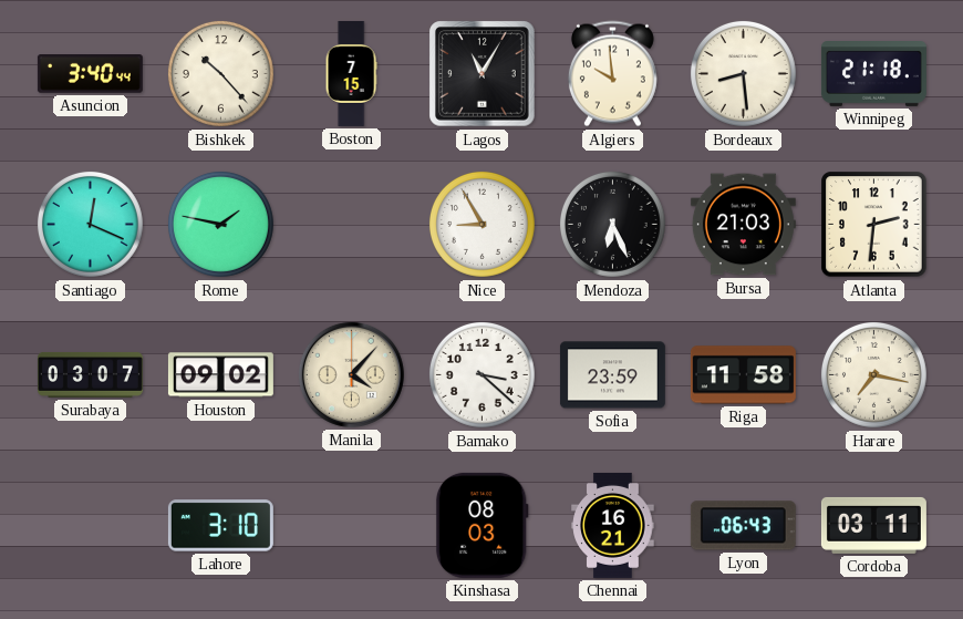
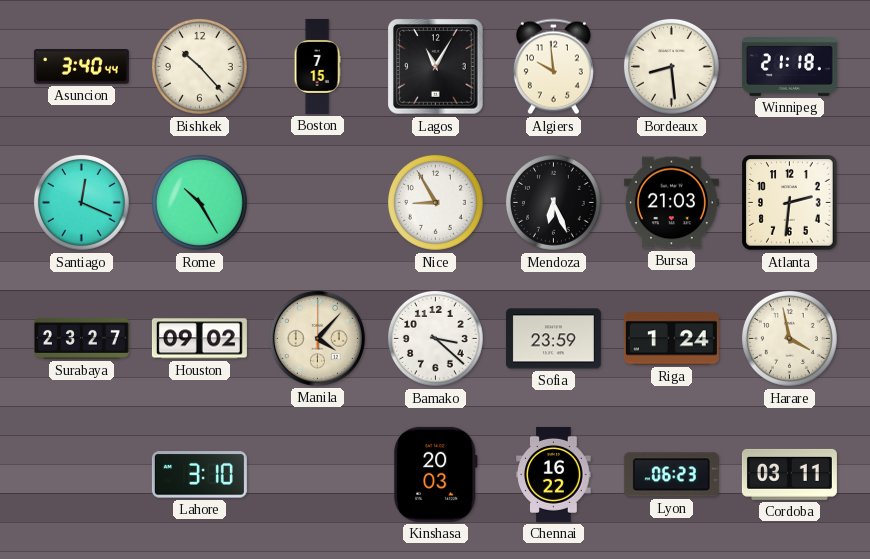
Rome: 1:47 -> 10:25 (199, 202)
Surabaya: 03:07 -> 23:27 (81, 338)
Riga: 11:58 -> 1:24 (671, 339)
Harare: 7:17 -> 3:58 (789, 338)
Kinshasa: 08:03 -> 20:03 (435, 474)
Chennai: 16:21 -> 16:22 (554, 474)
Lyon: 06:43 -> 06:23 (671, 475)
